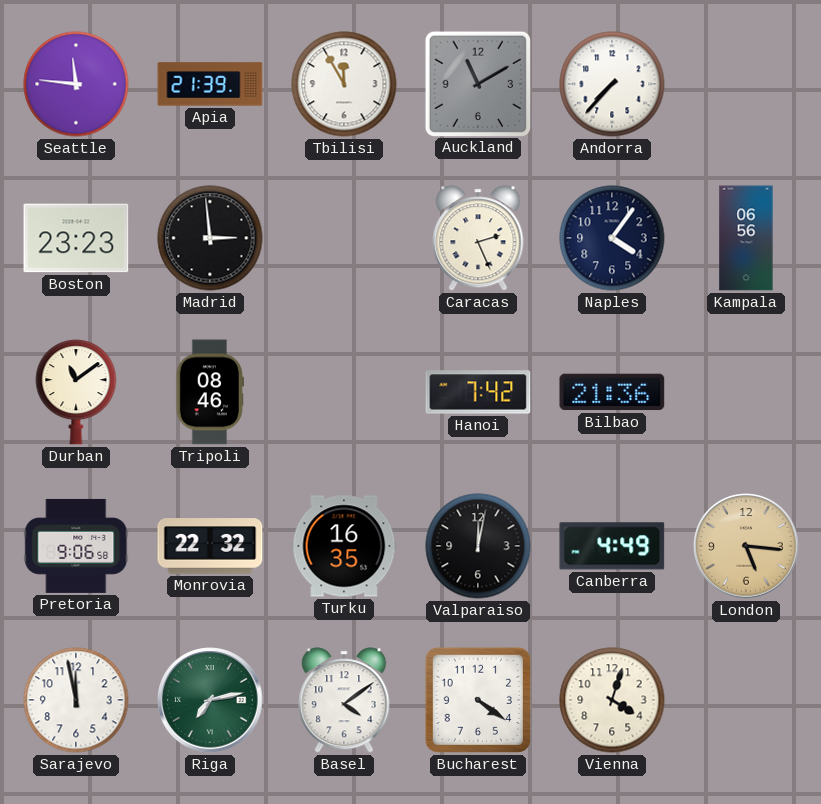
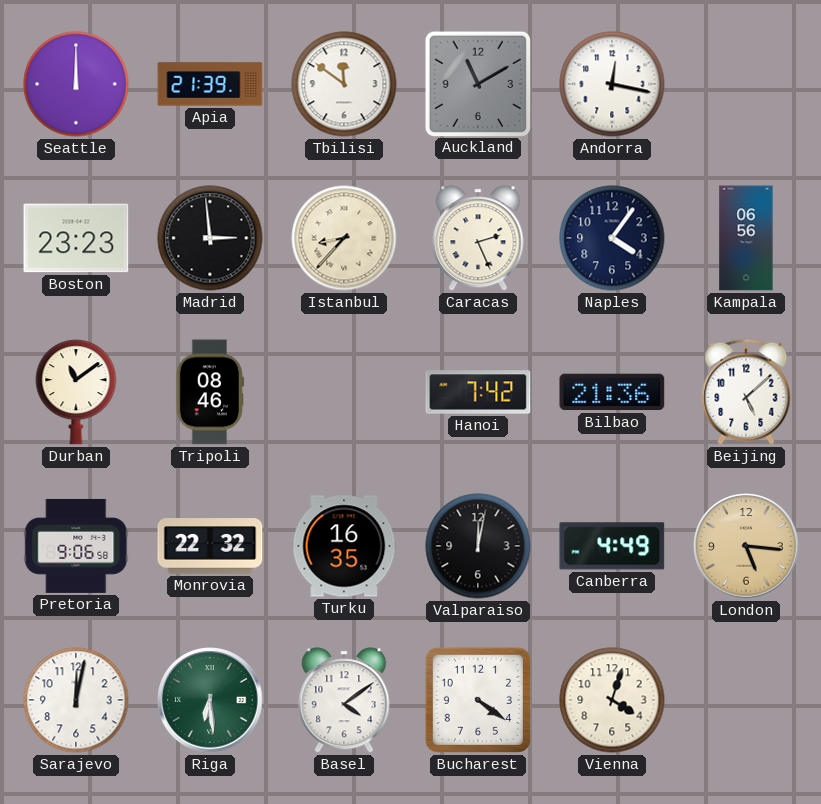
Seattle: 11:46 -> 12:00 (76, 84)
Tbilisi: 11:55 -> 11:51 (344, 84)
Andorra: 7:37 -> 12:17 (612, 84)
Istanbul: none -> 8:37 (344, 238)
Beijing: none -> 5:08 (746, 392)
Sarajevo: 11:58 -> 12:02 (76, 700)
Riga: 7:13 -> 6:29 (210, 700)
